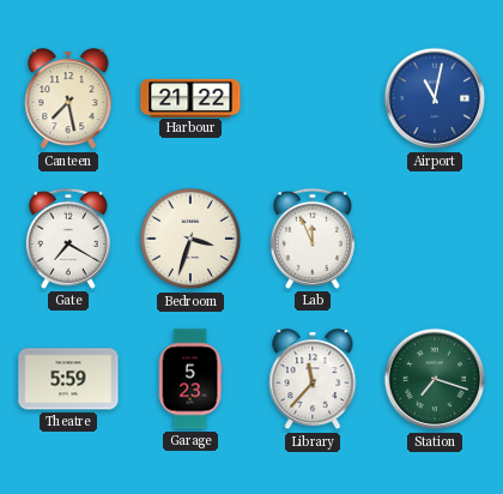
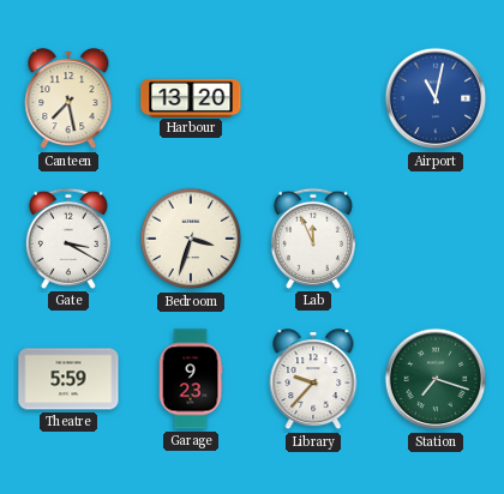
Harbour: 21:22 -> 13:20 (191, 97)
Gate: 7:20 -> 3:20 (68, 239)
Garage: 5:23 -> 9:23 (191, 379)
Library: 11:37 -> 9:37 (313, 380)
